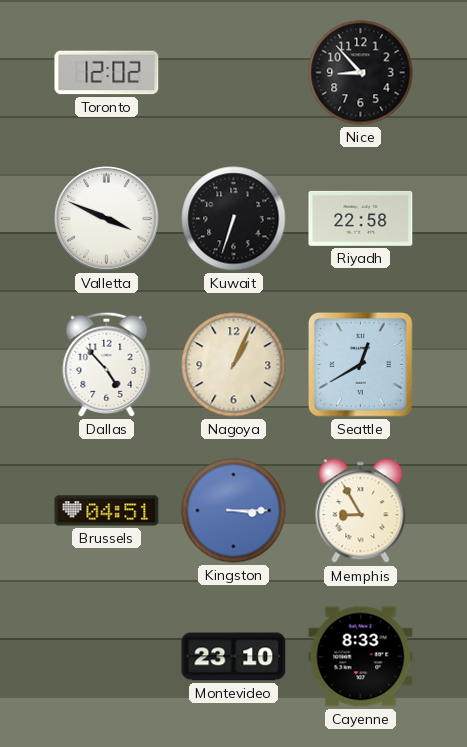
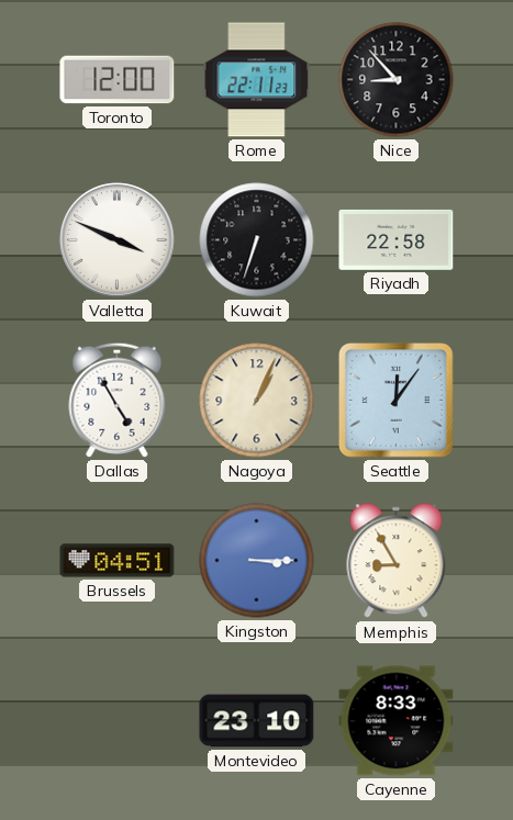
Toronto: 12:02 -> 12:00 (118, 80)
Rome: none -> 22:11 (257, 80)
Dallas: 4:53 -> 4:55 (118, 400)
Seattle: 12:40 -> 12:06 (397, 401)
